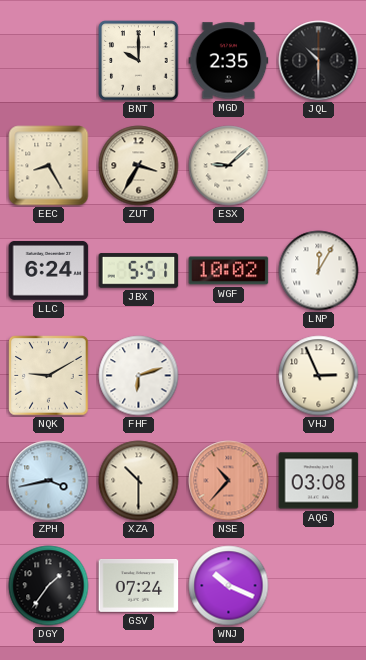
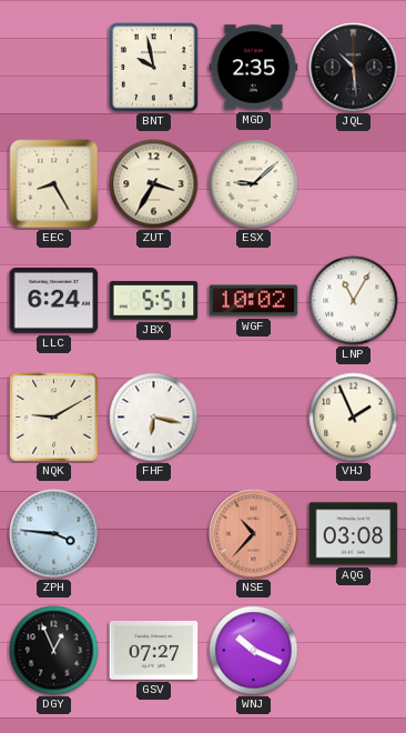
BNT: 10:00 -> 9:58 (154, 68)
JQL: 10:30 -> 10:29 (354, 68)
LNP: 12:05 -> 11:05 (354, 301)
FHF: 6:12 -> 6:17 (154, 418)
VHJ: 2:56 -> 1:56 (354, 418)
ZPH: 3:43 -> 3:46 (54, 534)
XZA: 10:30 -> none (139, 481)
DGY: 1:36 -> 12:56 (54, 651)
GSV: 07:24 -> 07:27 (154, 650)
